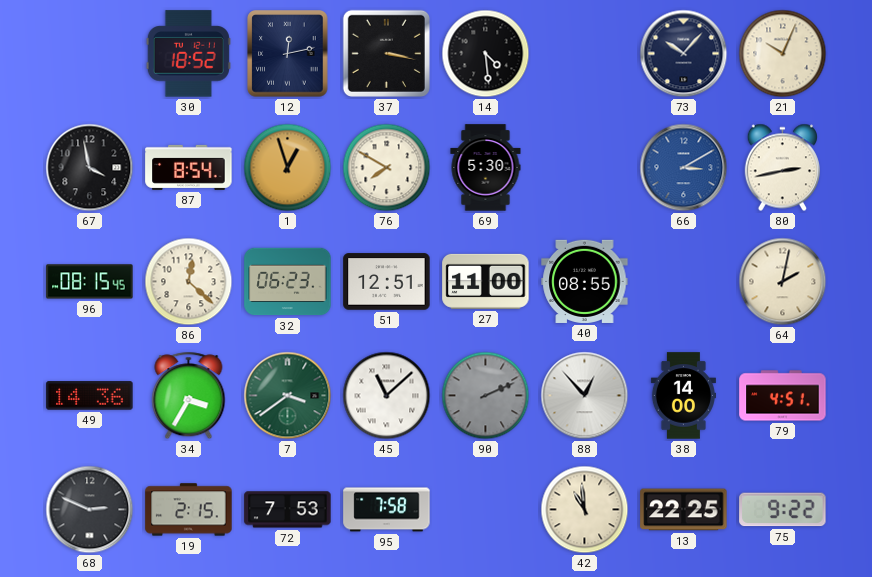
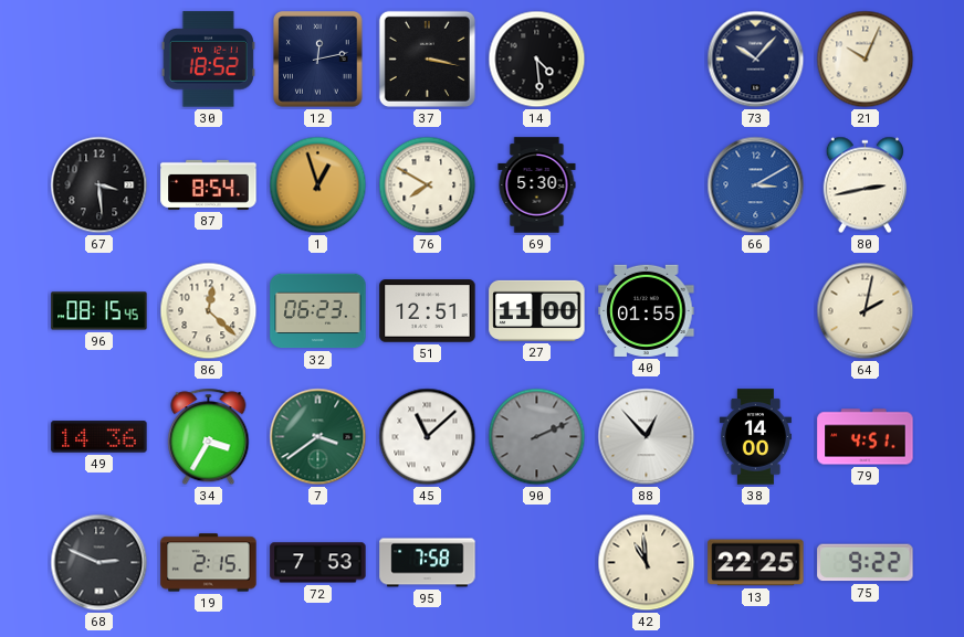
67: 3:58 -> 3:29 (99, 185)
40: 08:55 -> 01:55 (647, 310)
